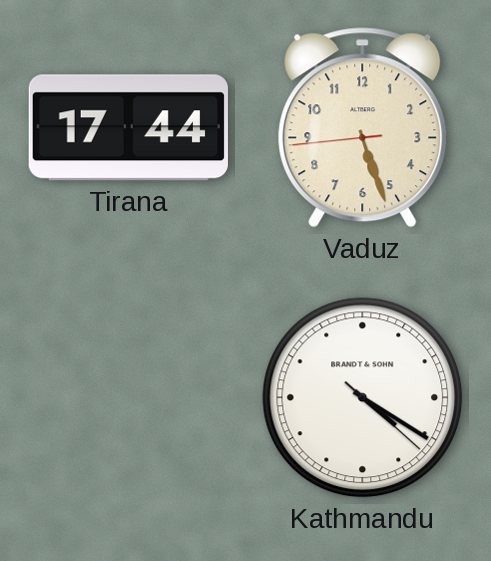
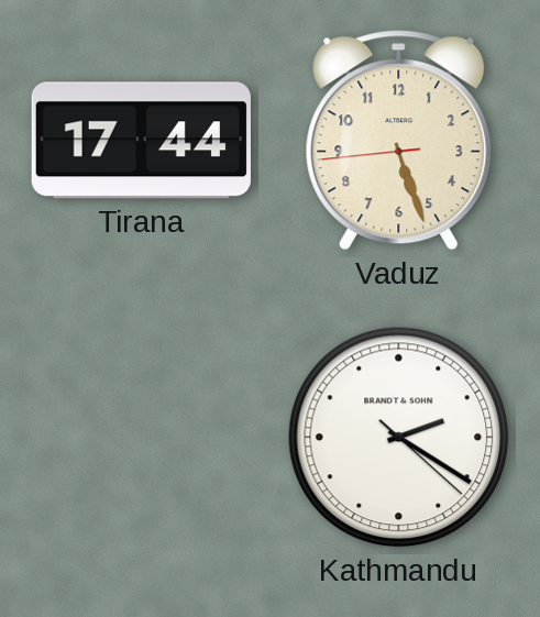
Kathmandu: 4:20 -> 2:20 (399, 438)
